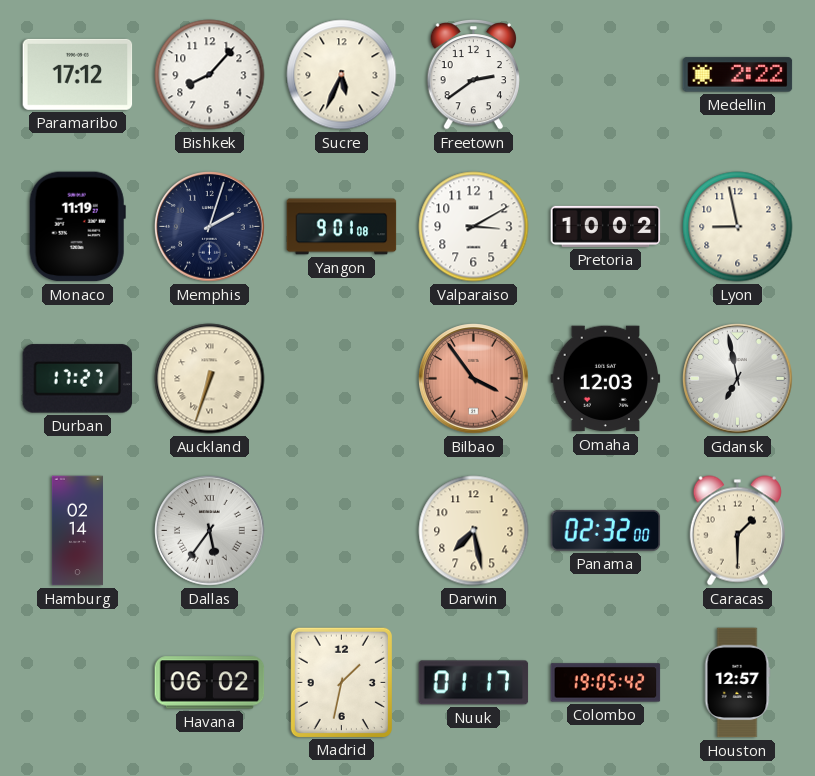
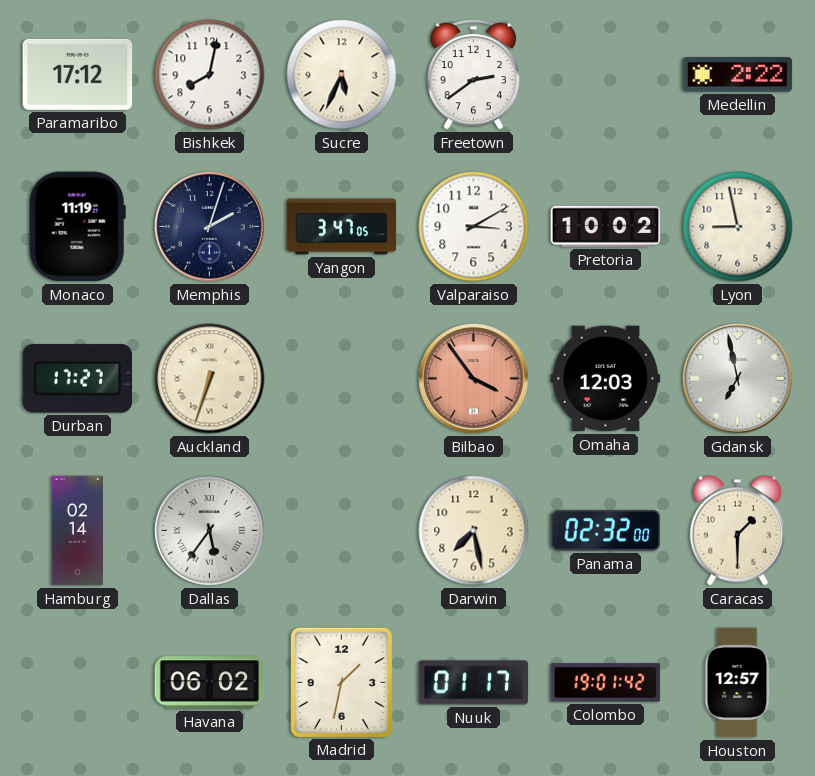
Bishkek: 8:07 -> 8:02 (210, 75)
Yangon: 9:01 -> 3:47 (342, 227)
Colombo: 19:05 -> 19:01 (606, 683)
